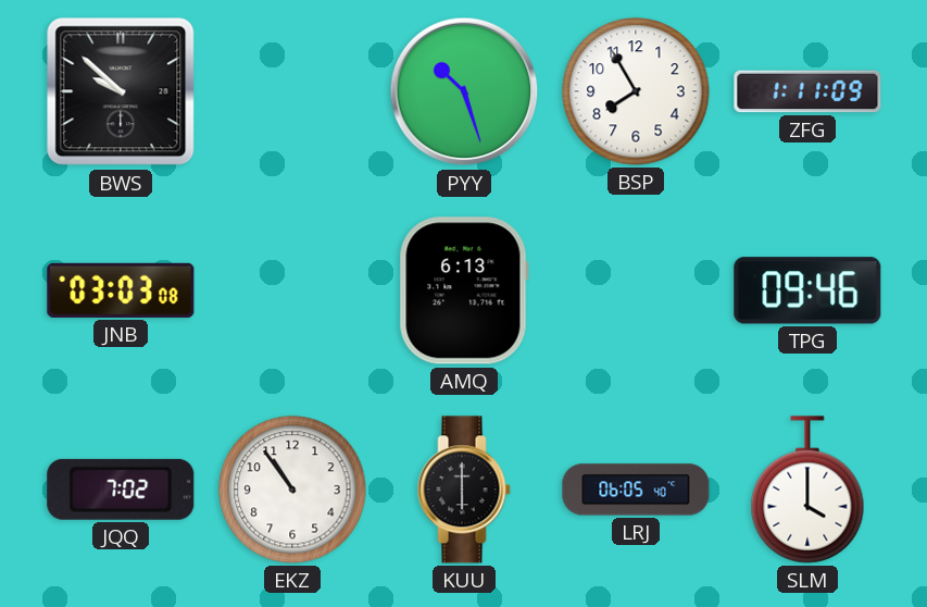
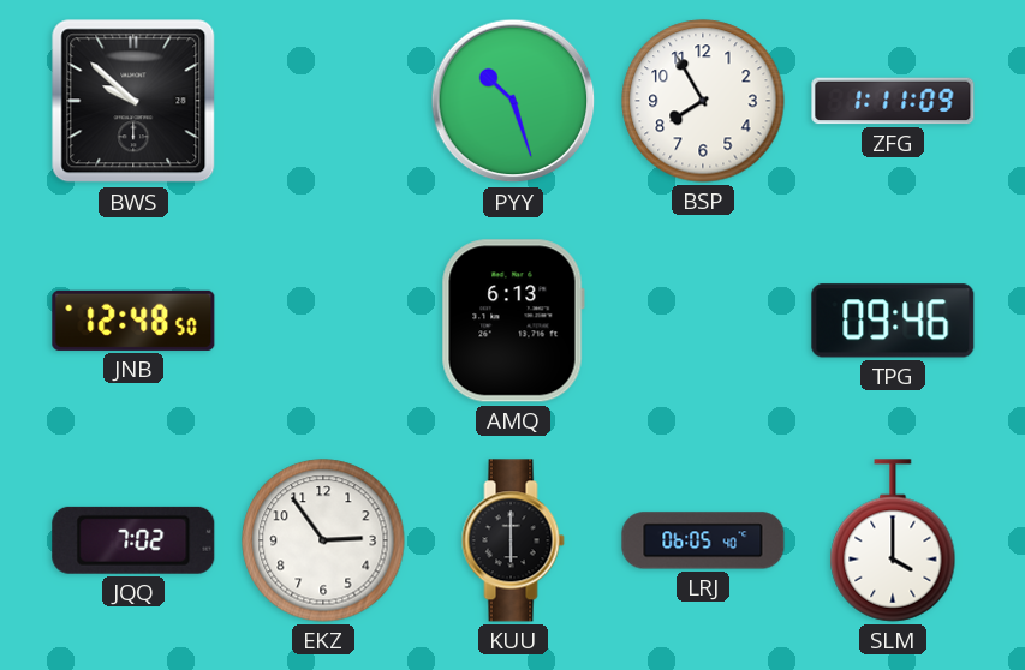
JNB: 03:03 -> 12:48 (133, 321)
EKZ: 10:54 -> 2:54 (323, 540)
